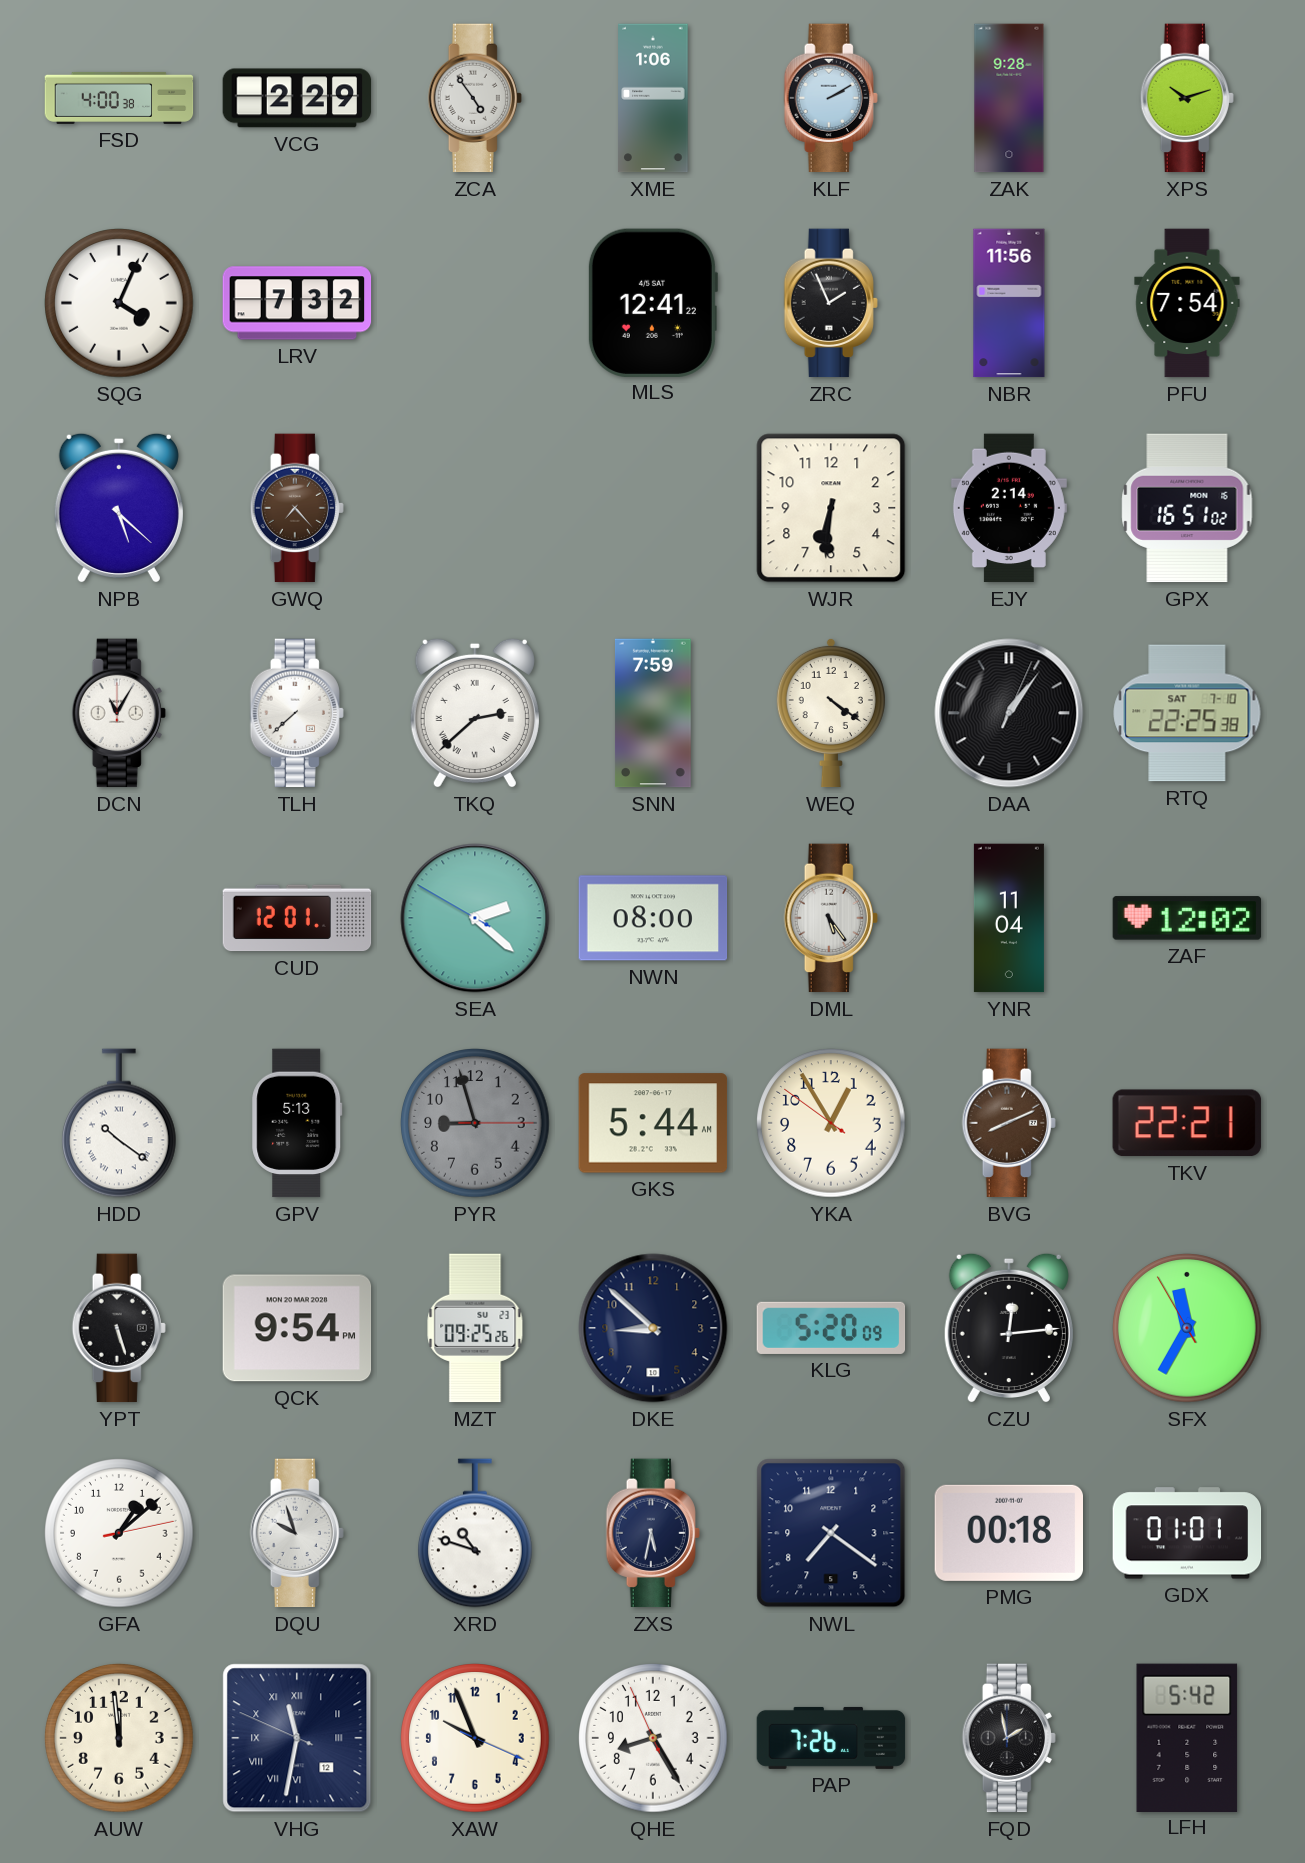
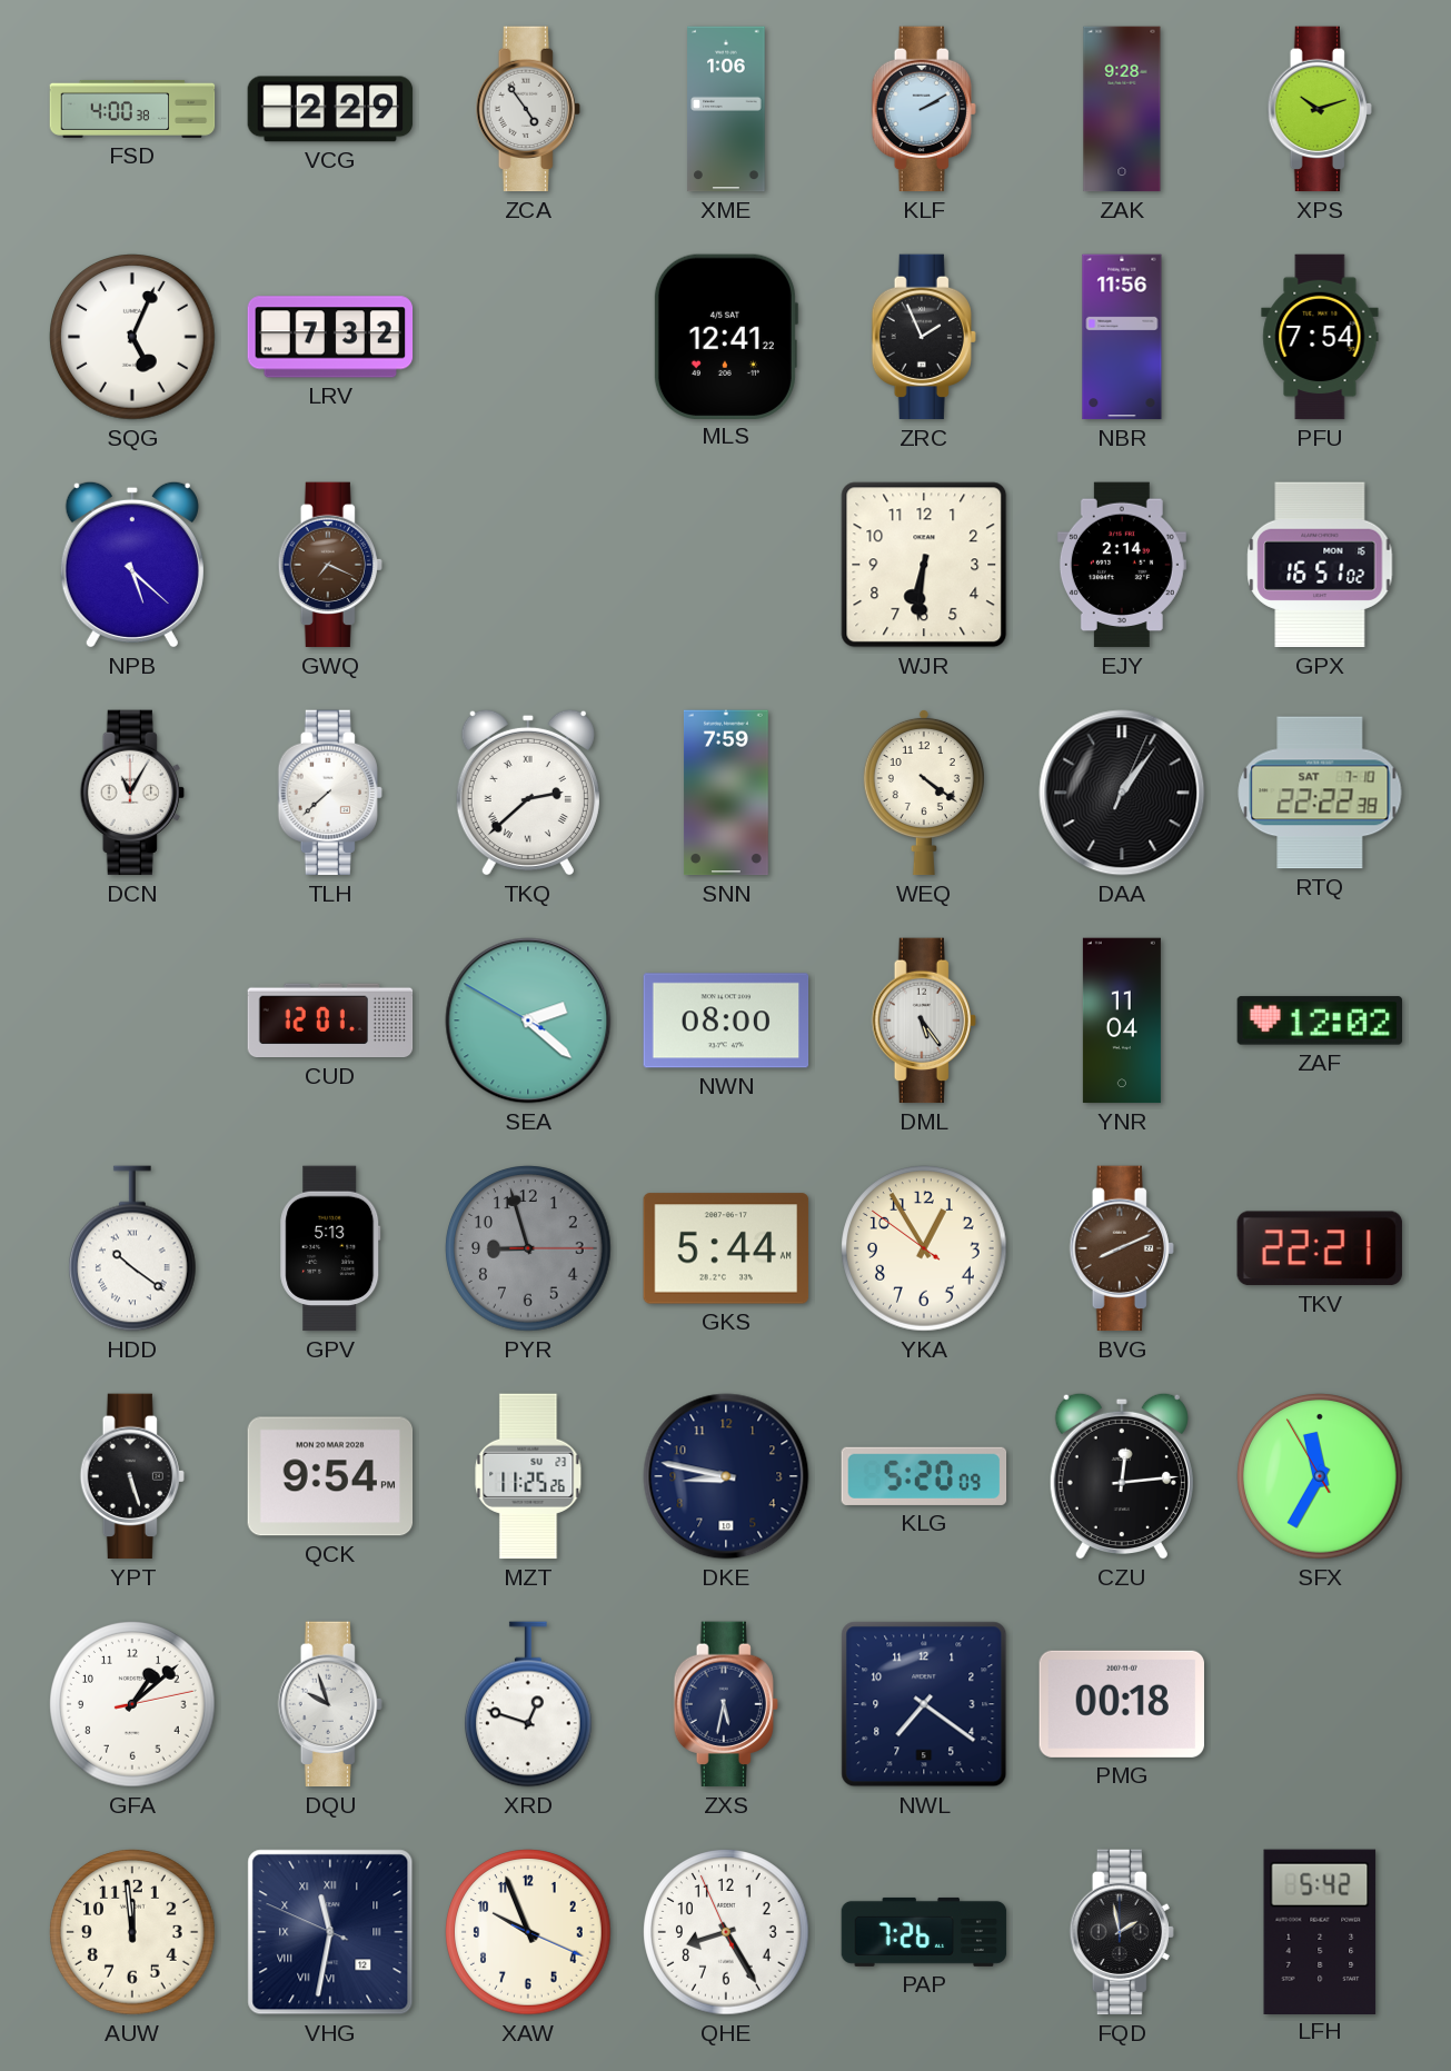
SQG: 4:04 -> 5:04 (132, 337)
GWQ: 7:23 -> 7:19 (330, 565)
RTQ: 22:25 -> 22:22 (1320, 793)
MZT: 09:25 -> 11:25 (528, 1476)
DKE: 8:52 -> 8:47 (726, 1476)
XRD: 10:48 -> 12:48 (529, 1704)
GDX: 01:01 -> none (1187, 1533)
